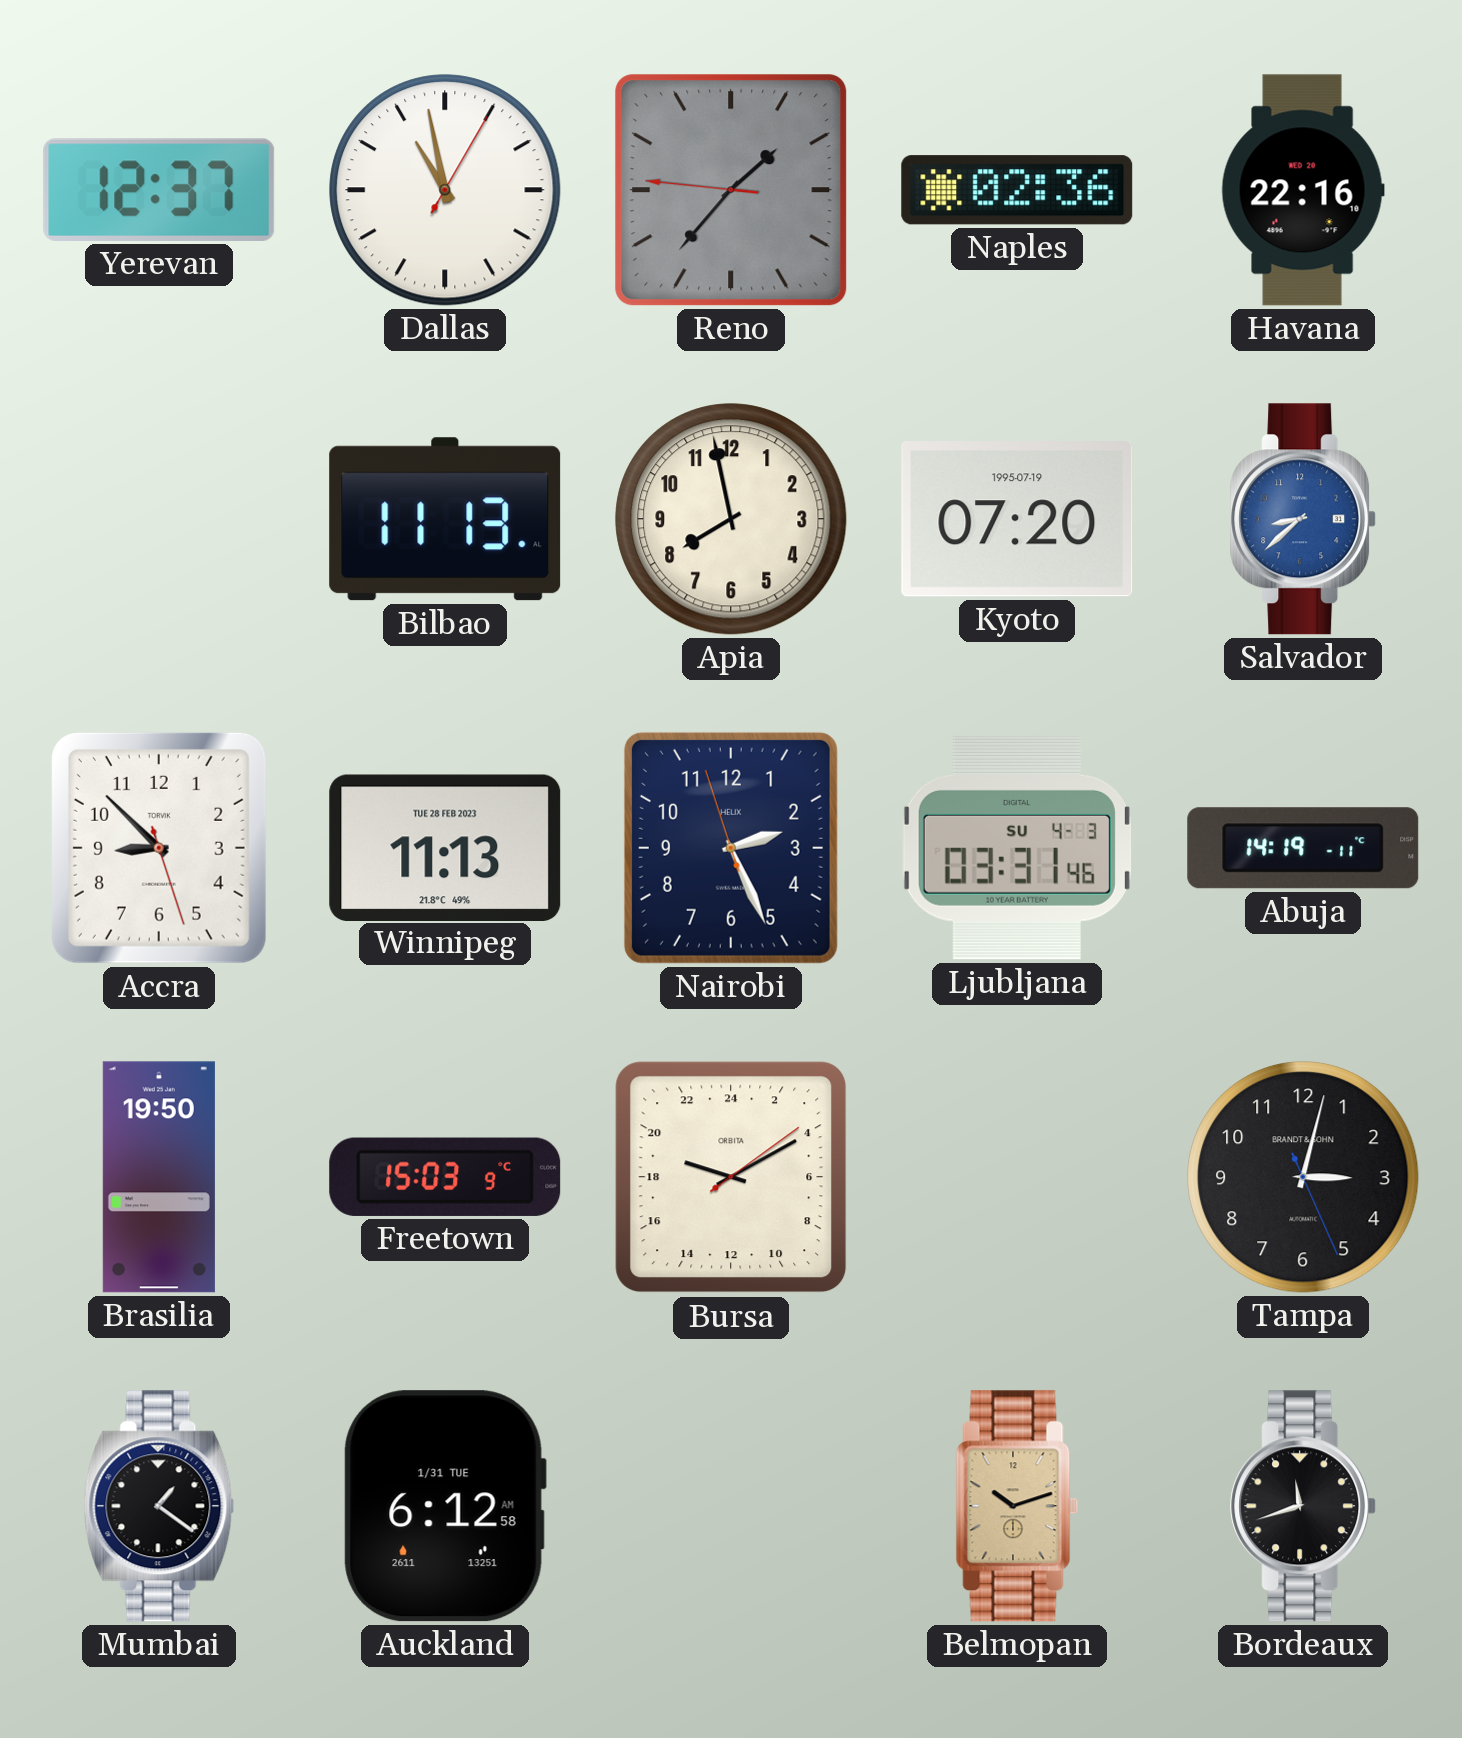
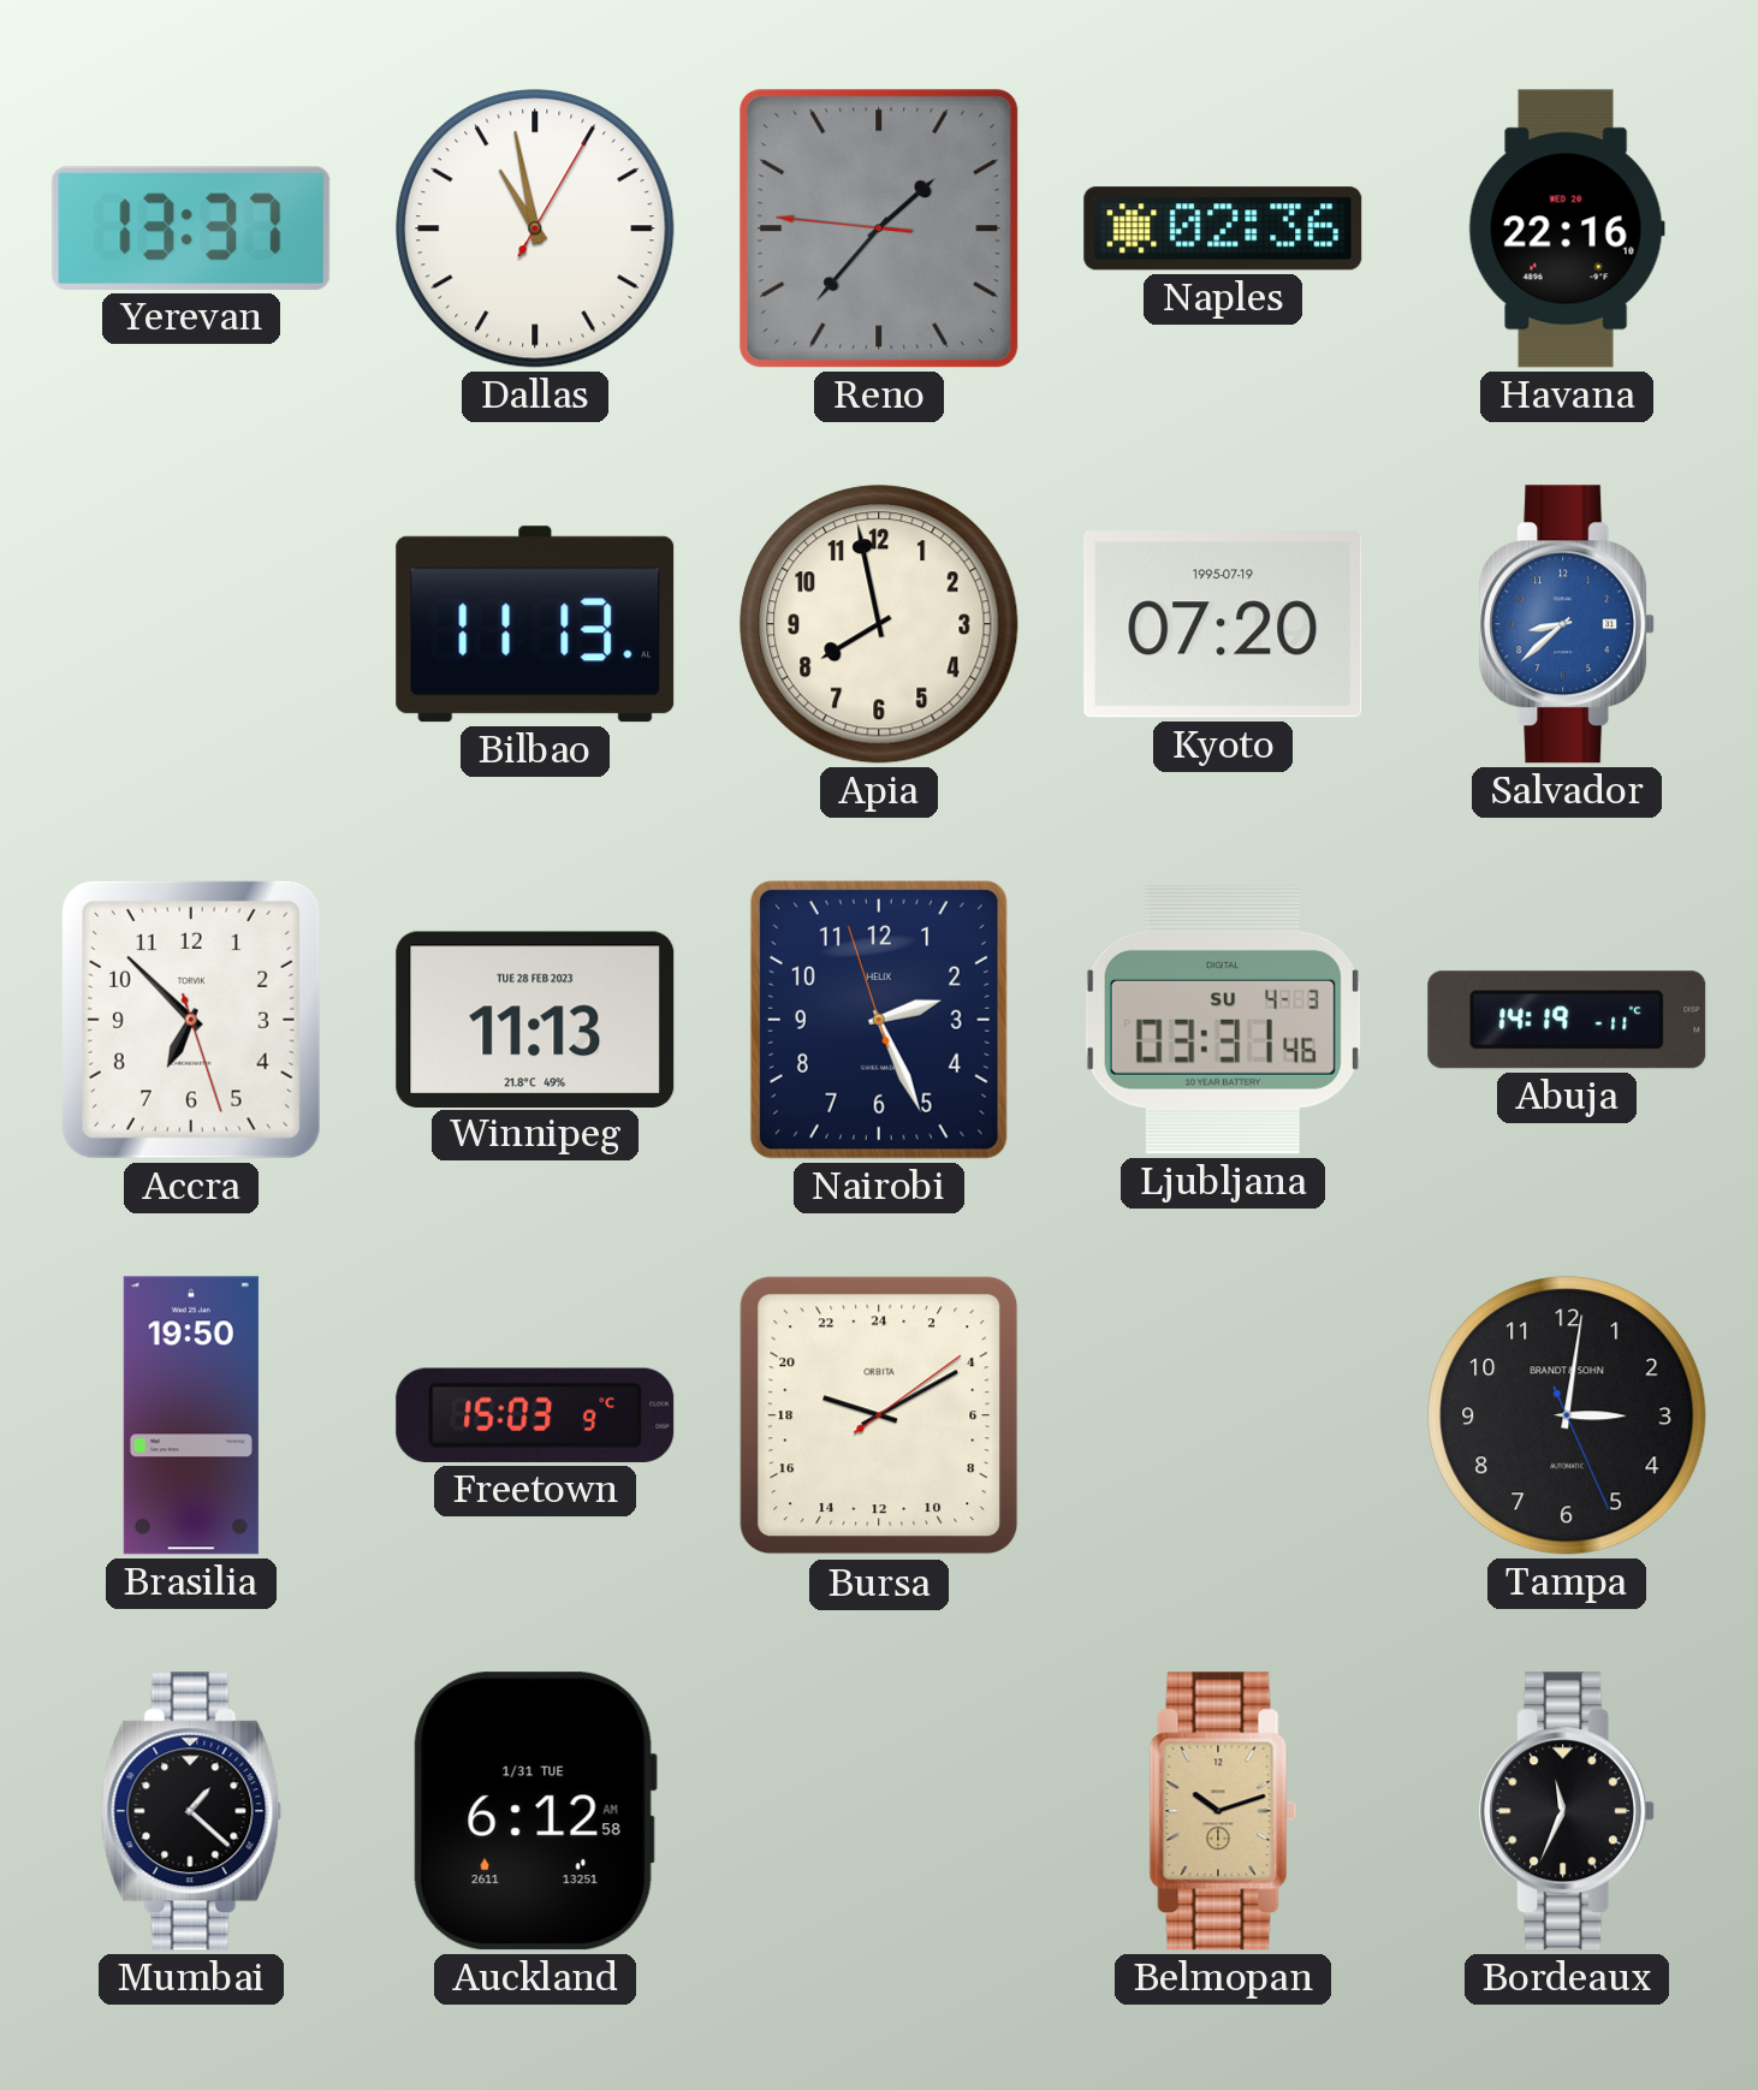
Yerevan: 12:37 -> 13:37 (191, 228)
Accra: 8:52 -> 6:52 (191, 1020)
Tampa: 3:02 -> 3:01 (1567, 1415)
Mumbai: 1:21 -> 1:22 (191, 1811)
Bordeaux: 11:42 -> 11:34 (1568, 1811)
